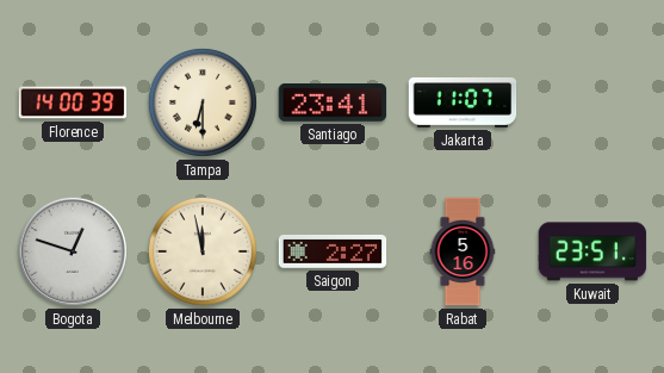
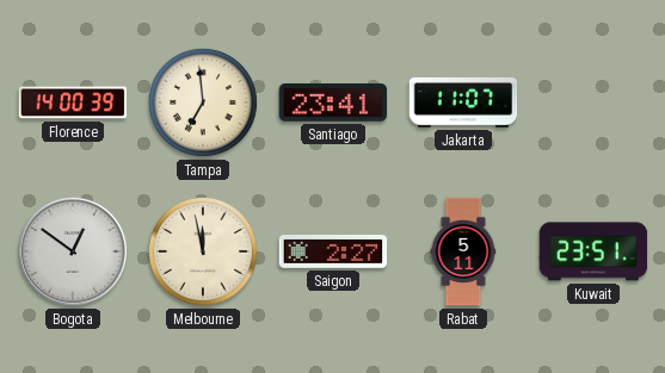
Tampa: 6:30 -> 6:59 (203, 102)
Bogota: 12:48 -> 12:51 (73, 251)
Rabat: 5:16 -> 5:11 (463, 251)
